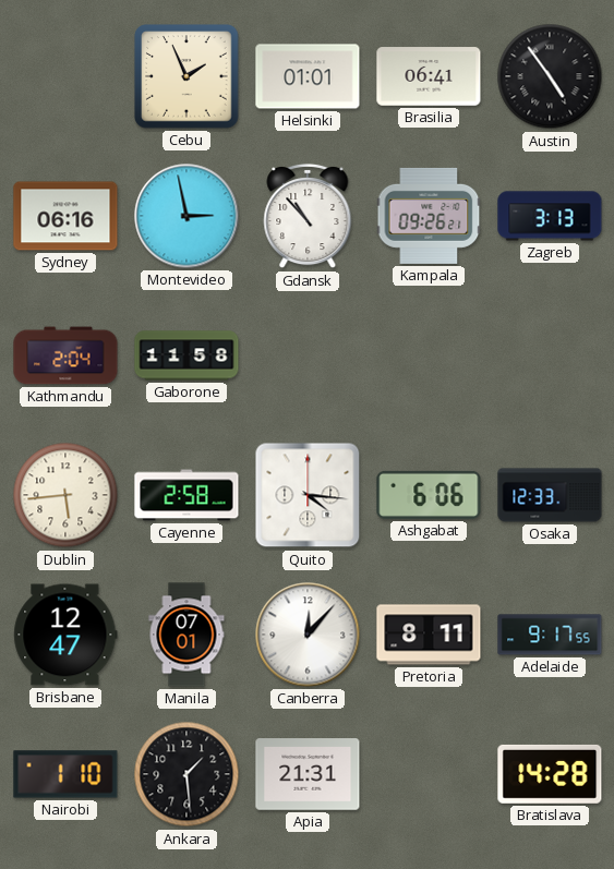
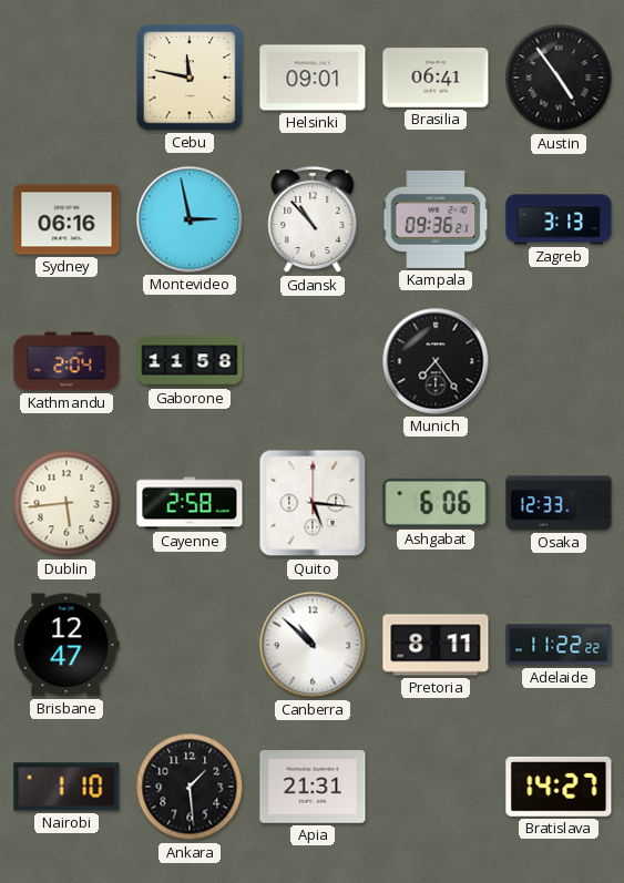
Cebu: 1:56 -> 11:47 (190, 78)
Helsinki: 01:01 -> 09:01 (313, 78)
Kampala: 09:26 -> 09:36 (436, 219)
Munich: none -> 7:24 (436, 361)
Quito: 4:16 -> 5:16 (313, 503)
Manila: 07:01 -> none (186, 635)
Canberra: 12:07 -> 10:52 (313, 645)
Adelaide: 9:17 -> 11:22 (559, 645)
Bratislava: 14:28 -> 14:27 (559, 787)
